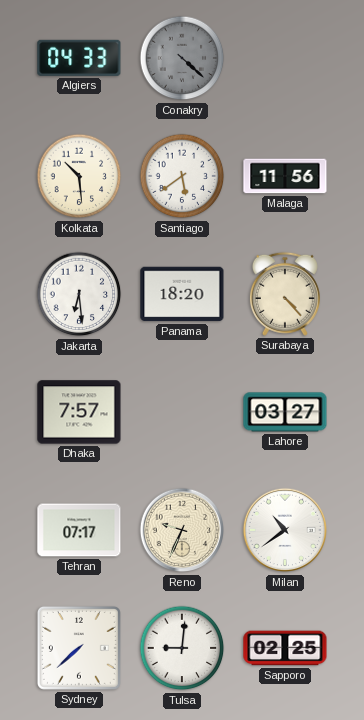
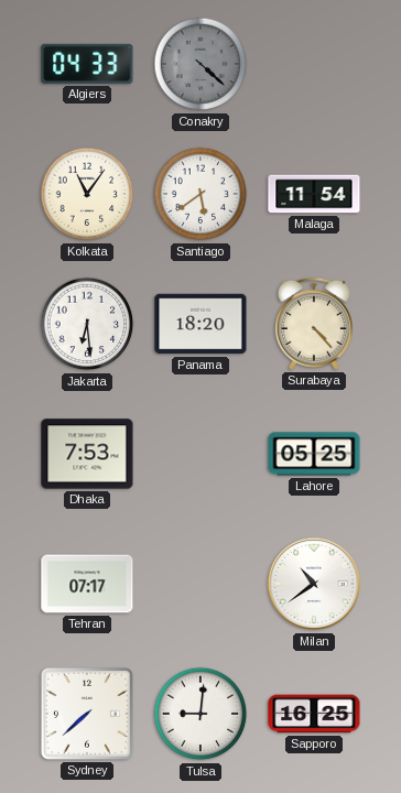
Kolkata: 10:29 -> 11:06 (87, 194)
Malaga: 11:56 -> 11:54 (314, 194)
Dhaka: 7:57 -> 7:53 (87, 454)
Lahore: 03:27 -> 05:25 (314, 454)
Reno: 9:34 -> none (182, 530)
Sapporo: 02:25 -> 16:25 (314, 714)
